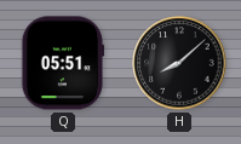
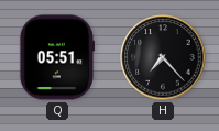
H: 8:08 -> 7:23 (163, 57)
